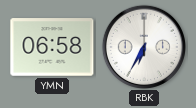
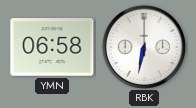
RBK: 6:35 -> 6:32 (143, 46)
